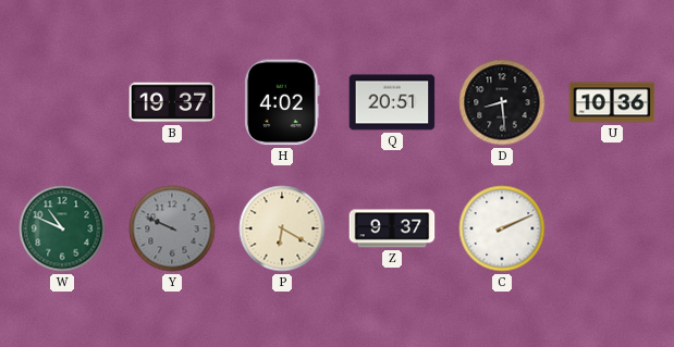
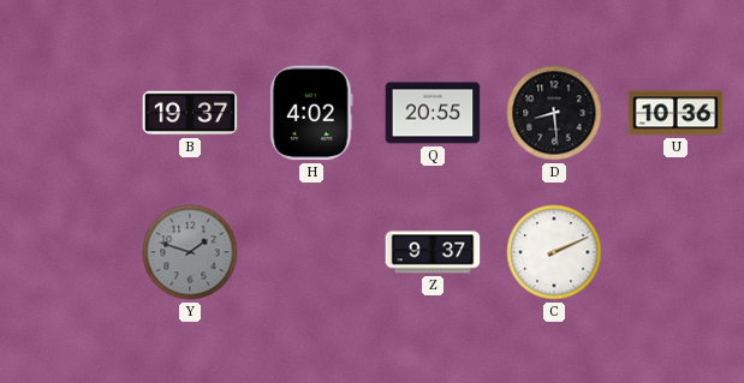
Q: 20:51 -> 20:55 (433, 113)
W: 10:49 -> none (62, 228)
Y: 9:49 -> 1:48 (190, 252)
P: 6:20 -> none (282, 228)
